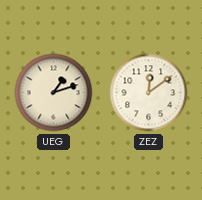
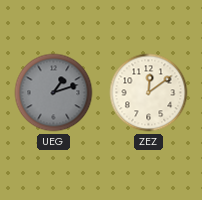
UEG dial: cream -> grey (54, 93)
